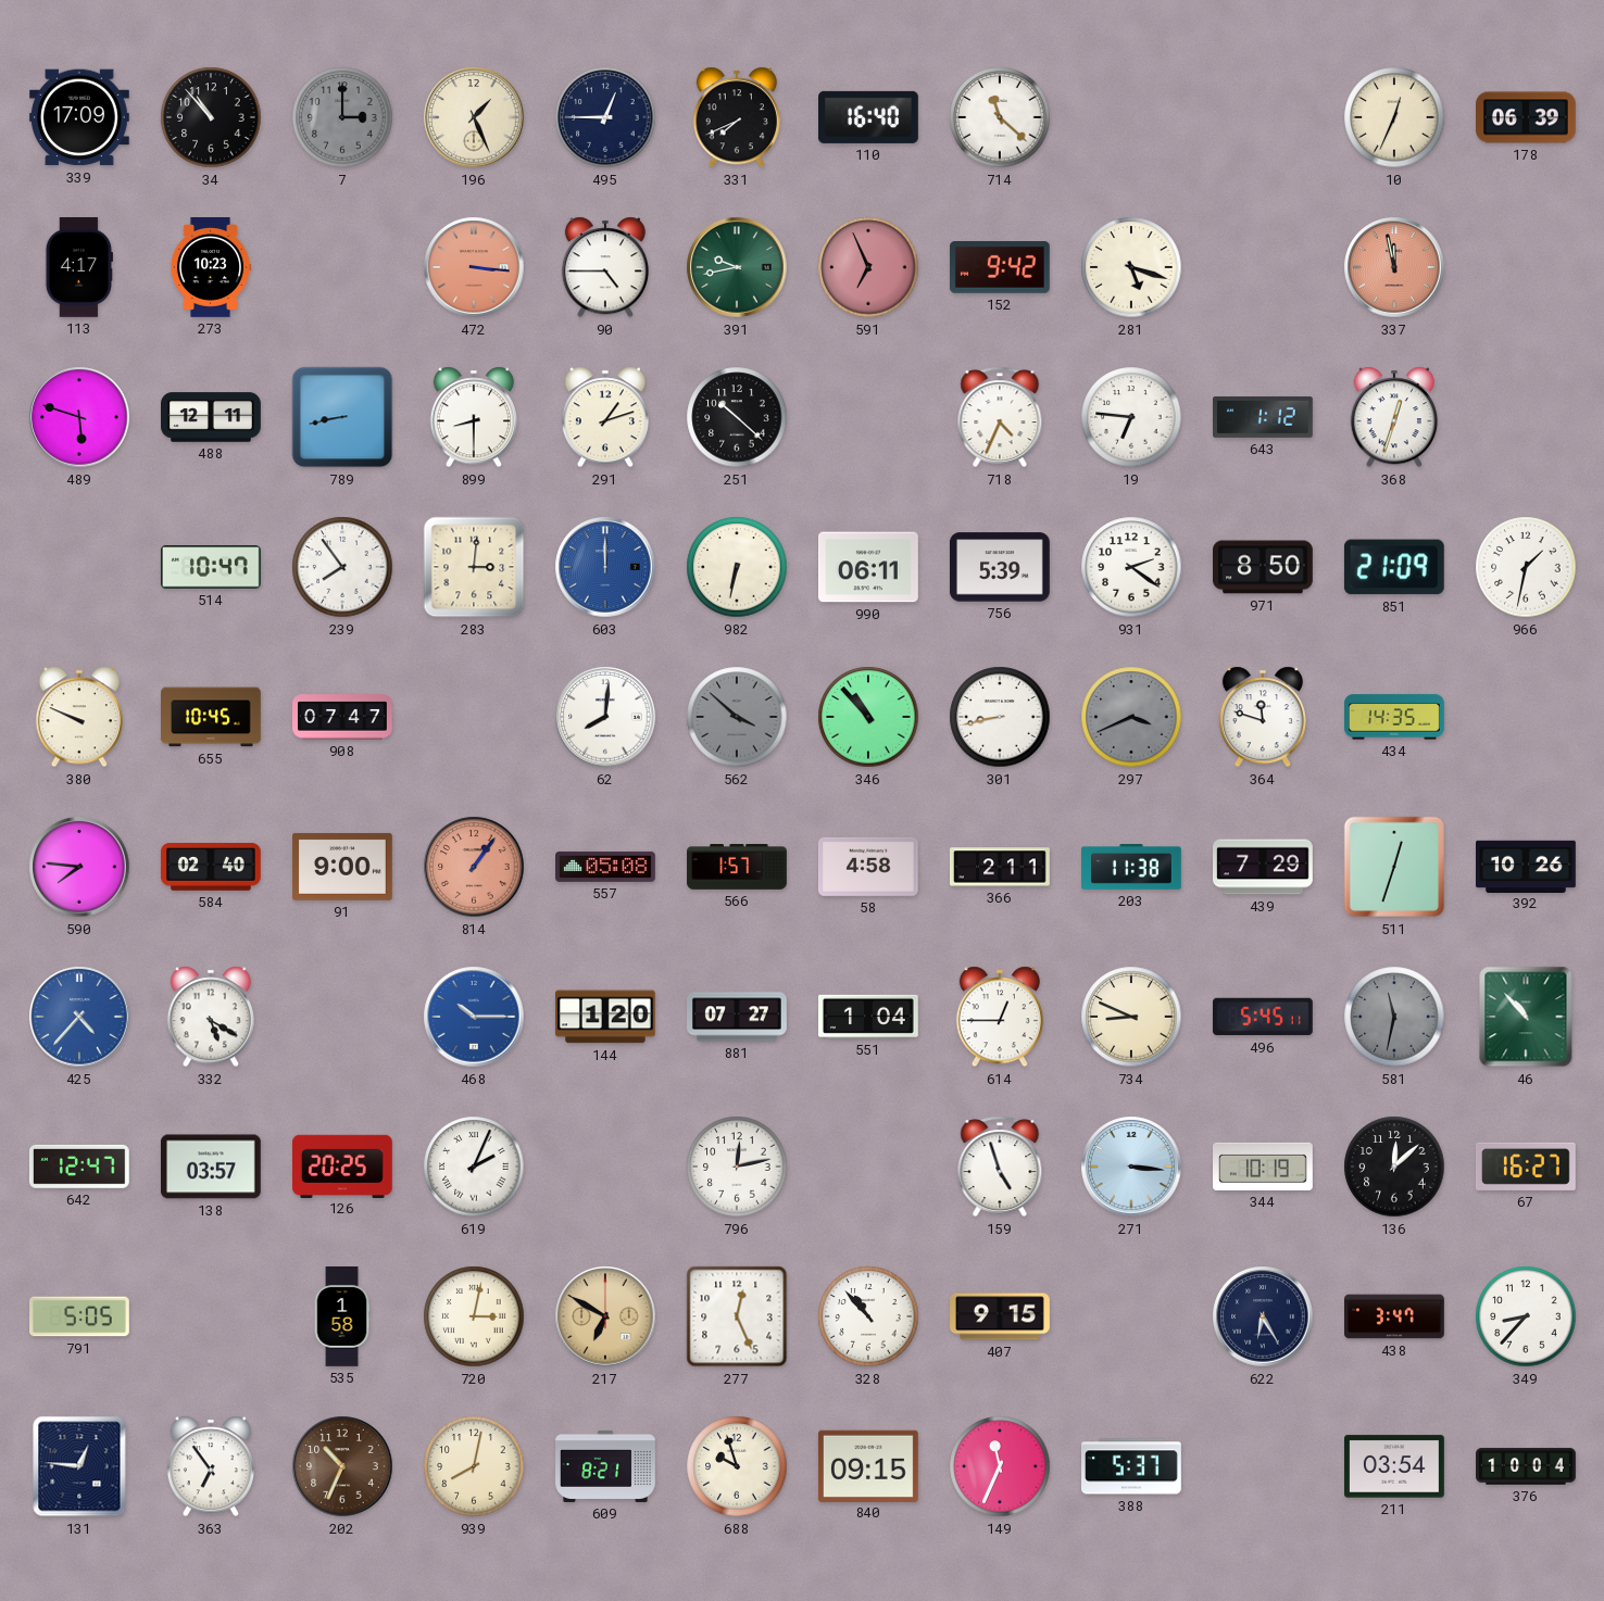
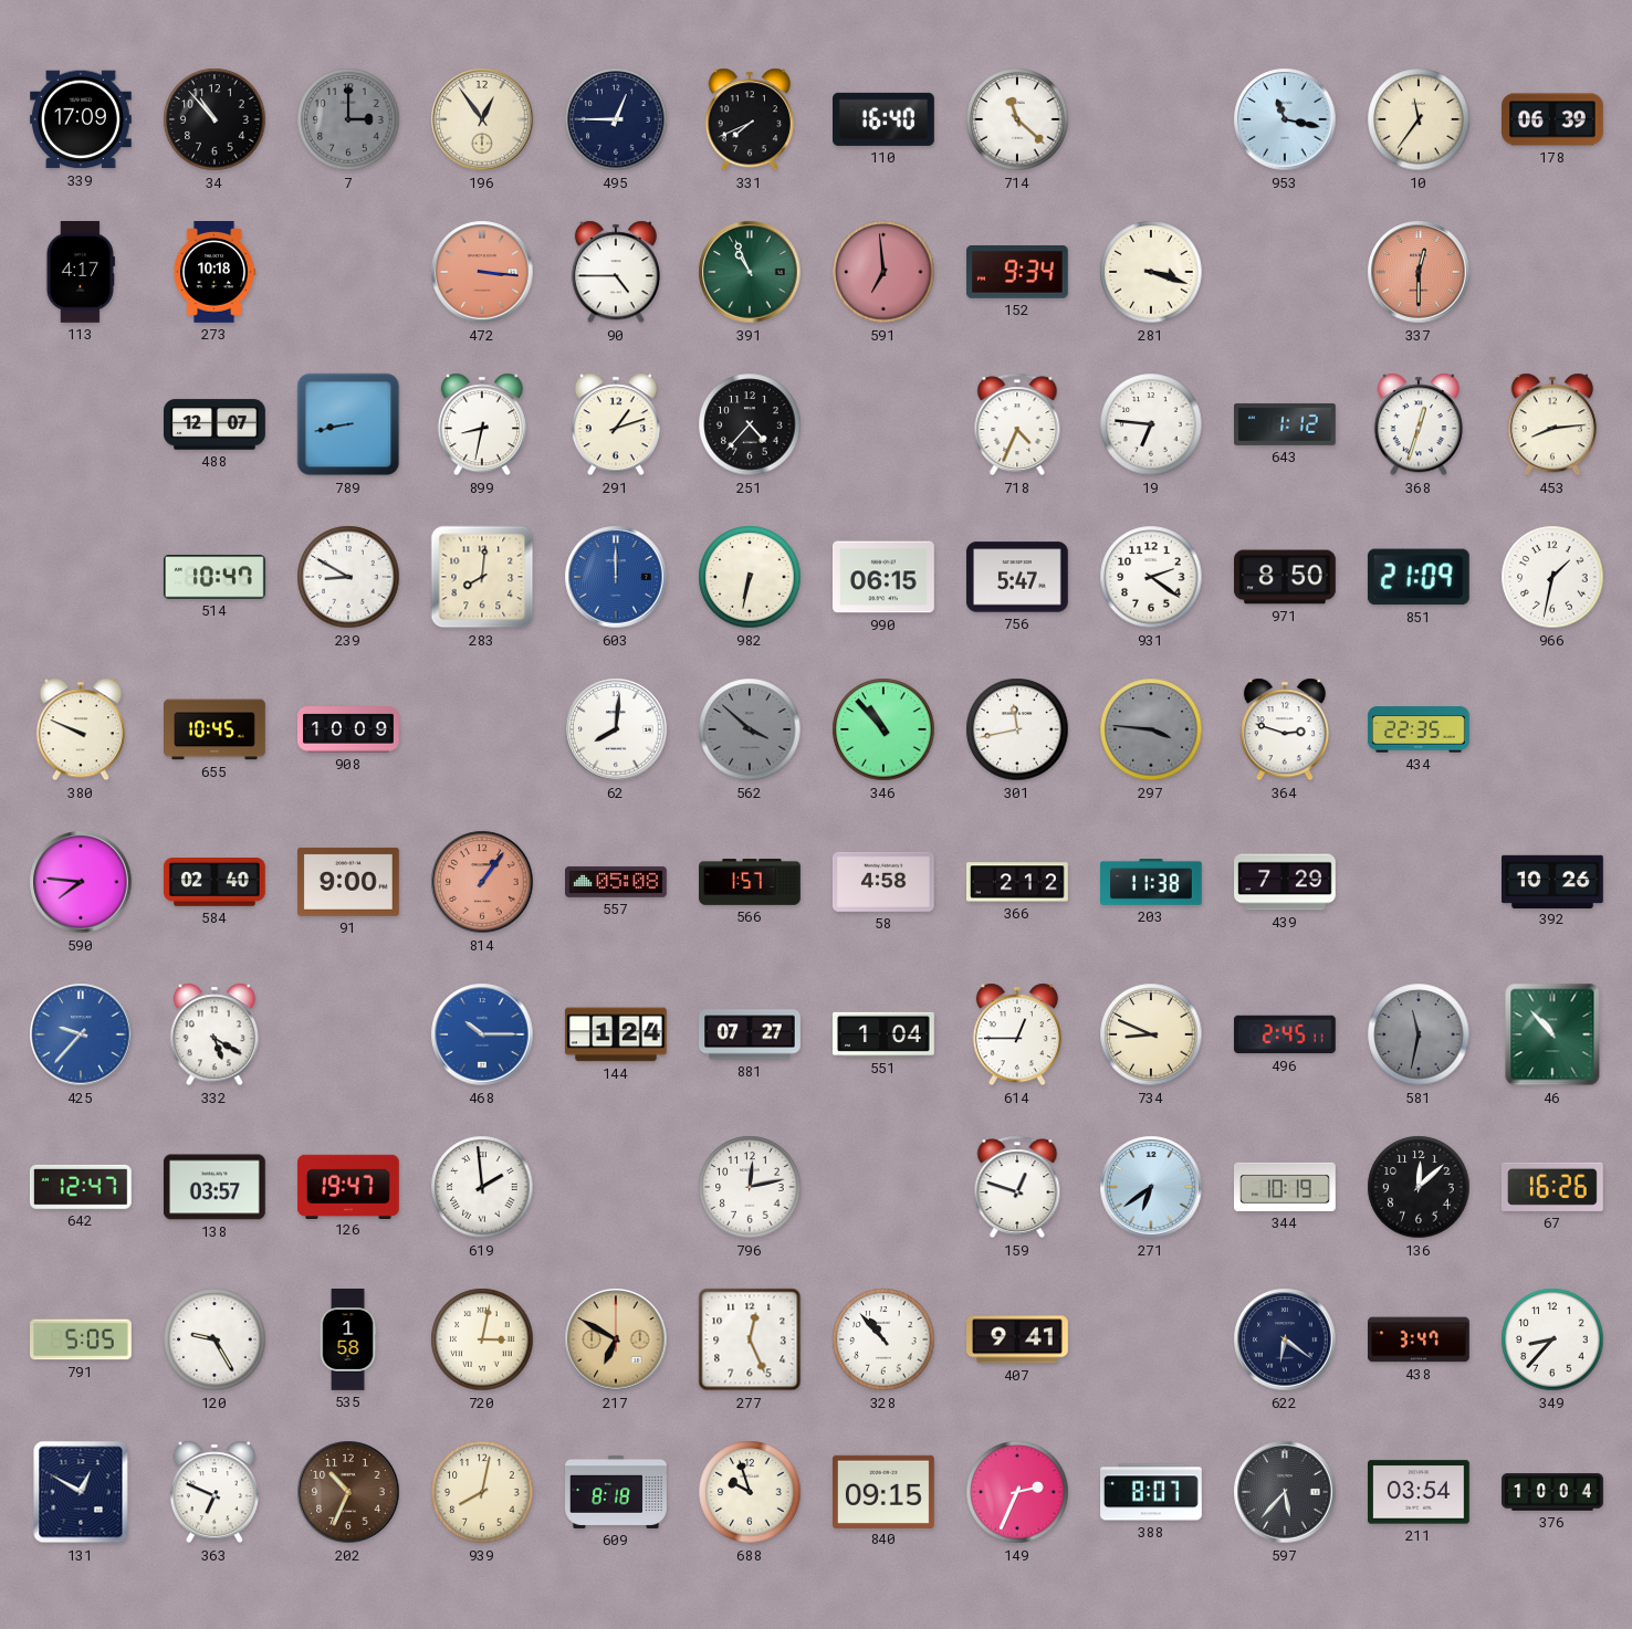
196: 1:26 -> 12:54 (482, 119)
953: none -> 11:17 (1285, 119)
10: 12:34 -> 11:36 (1419, 119)
273: 10:23 -> 10:18 (213, 273)
391: 9:43 -> 10:56 (750, 272)
591: 6:56 -> 6:59 (883, 272)
152: 9:42 -> 9:34 (1017, 273)
281: 5:18 -> 3:18 (1151, 272)
337: 11:58 -> 12:30 (1419, 272)
489: 5:48 -> none (79, 417)
488: 12:11 -> 12:07 (215, 424)
899: 8:30 -> 8:32 (482, 424)
251: 10:22 -> 4:37 (750, 424)
453: none -> 8:14 (1552, 424)
239: 7:54 -> 8:50 (348, 577)
283: 3:01 -> 8:01 (482, 577)
990: 06:11 -> 06:15 (885, 577)
756: 5:39 -> 5:47 (1017, 577)
908: 07:47 -> 10:09 (348, 729)
301: 8:43 -> 11:43 (1017, 729)
297: 3:41 -> 3:46 (1151, 729)
364: 11:48 -> 2:48 (1285, 729)
434: 14:35 -> 22:35 (1420, 729)
366: 2:11 -> 2:12 (1018, 882)
511: 12:33 -> none (1393, 867)
425: 4:37 -> 9:37 (81, 1034)
144: 1:20 -> 1:24 (616, 1034)
496: 5:45 -> 2:45 (1285, 1034)
126: 20:25 -> 19:47 (349, 1186)
619: 2:04 -> 1:59 (482, 1187)
159: 4:57 -> 12:48 (1017, 1187)
271: 3:16 -> 6:39 (1151, 1187)
67: 16:27 -> 16:26 (1552, 1187)
120: none -> 9:25 (215, 1339)
407: 9:15 -> 9:41 (1018, 1339)
622: 6:25 -> 6:21 (1285, 1339)
131: 12:46 -> 12:50 (81, 1492)
363: 6:54 -> 6:49 (215, 1492)
609: 8:21 -> 8:18 (616, 1492)
149: 11:34 -> 2:34 (1017, 1492)
388: 5:37 -> 8:07 (1152, 1492)
597: none -> 5:37 (1285, 1492)
